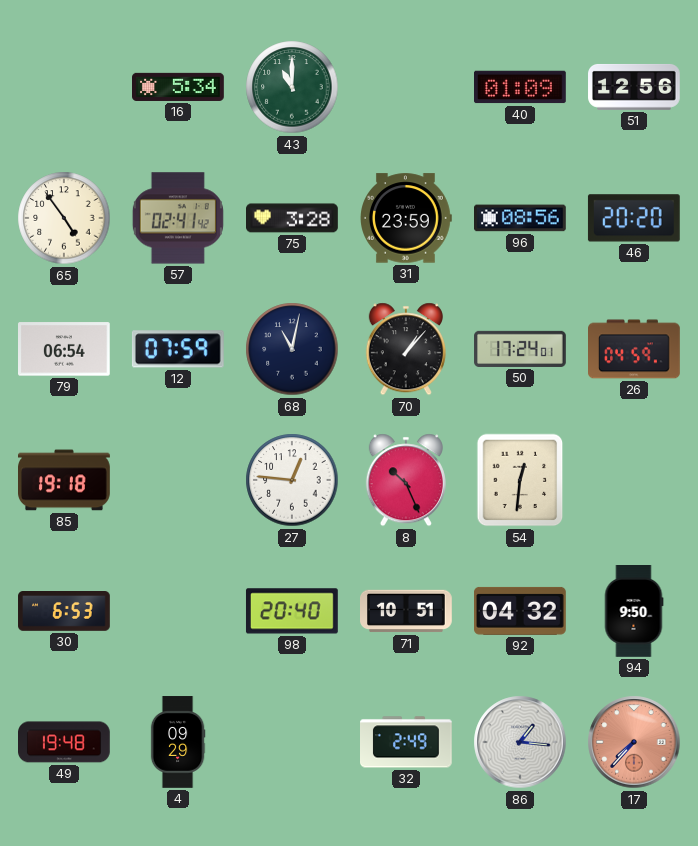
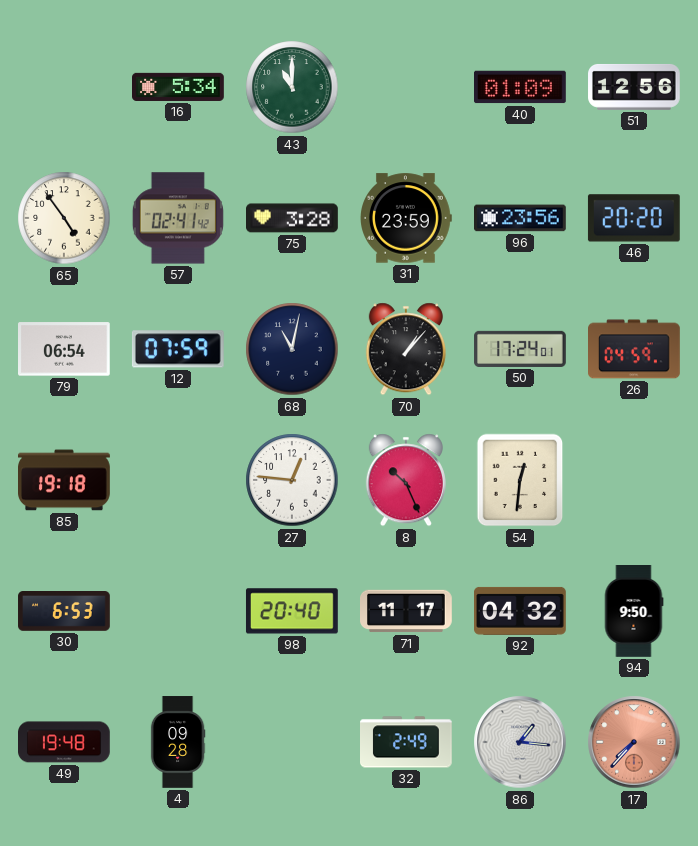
96: 08:56 -> 23:56 (521, 218)
71: 10:51 -> 11:17 (407, 611)
4: 09:29 -> 09:28 (178, 742)
